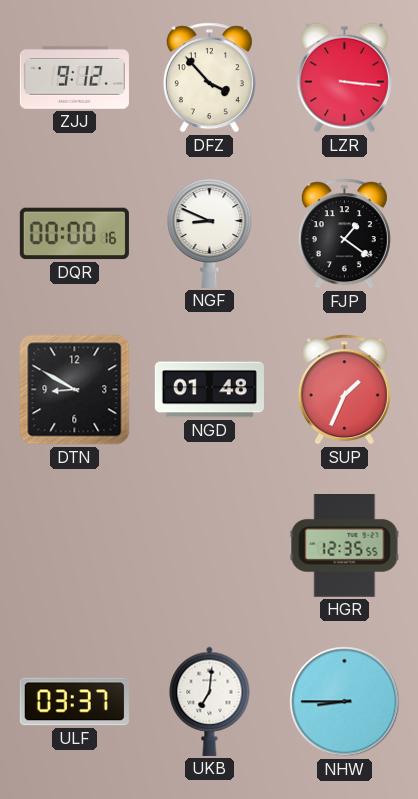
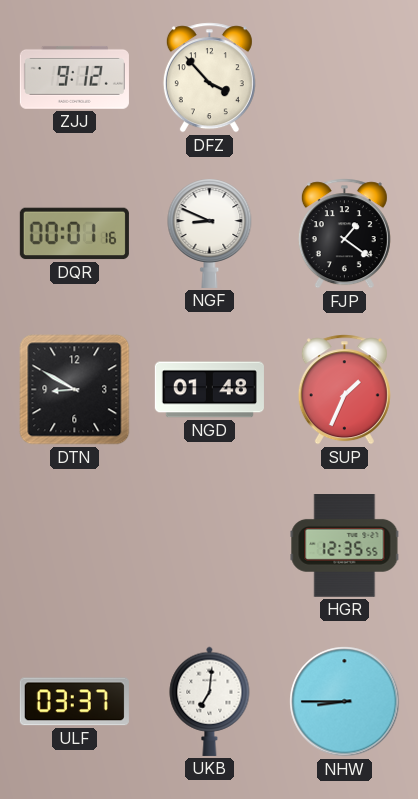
LZR: 3:16 -> none (344, 78)
DQR: 00:00 -> 00:01 (74, 234)
